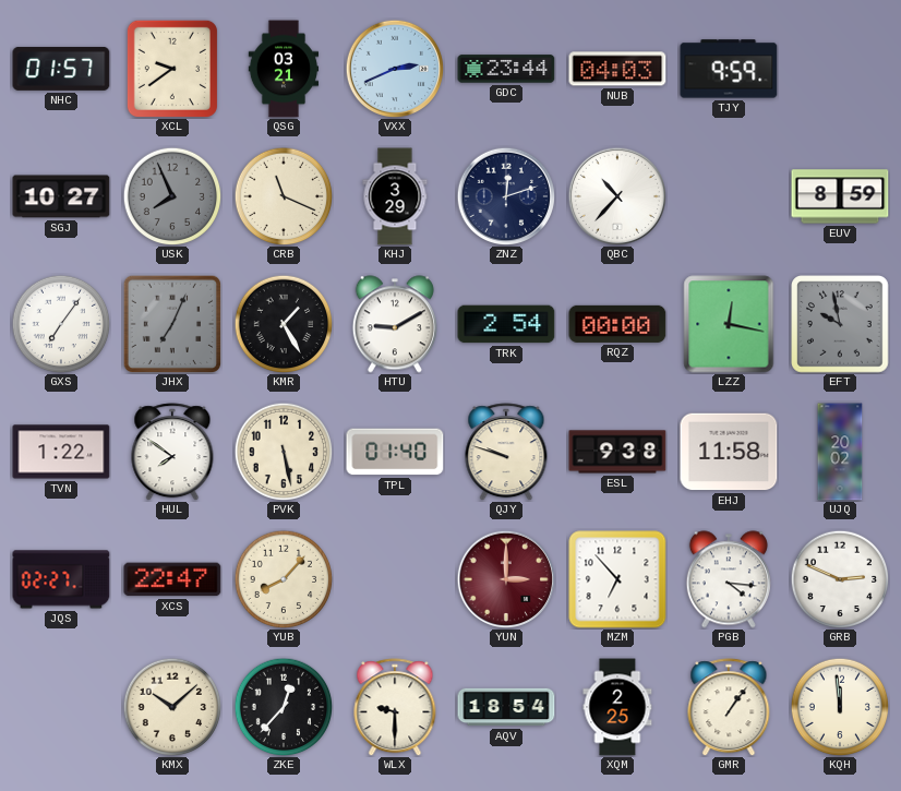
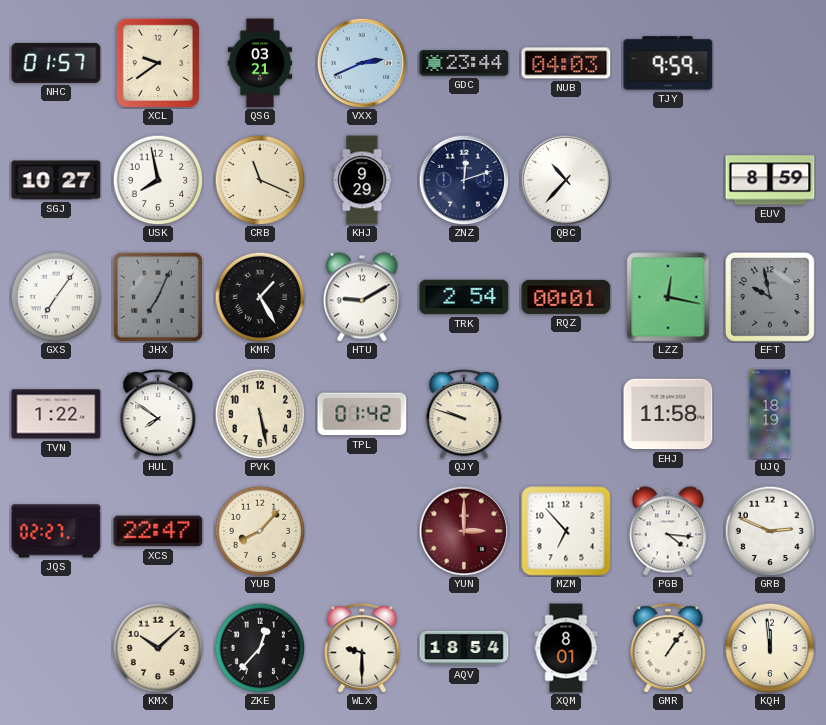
USK: 7:56 -> 7:58 (158, 180)
USK dial: grey -> white (158, 180)
KHJ: 3:29 -> 9:29 (362, 180)
RQZ: 00:00 -> 00:01 (566, 297)
TPL: 01:40 -> 01:42 (362, 414)
ESL: 9:38 -> none (617, 452)
UJQ: 20:02 -> 18:19 (770, 414)
XQM: 2:25 -> 8:01 (566, 648)
